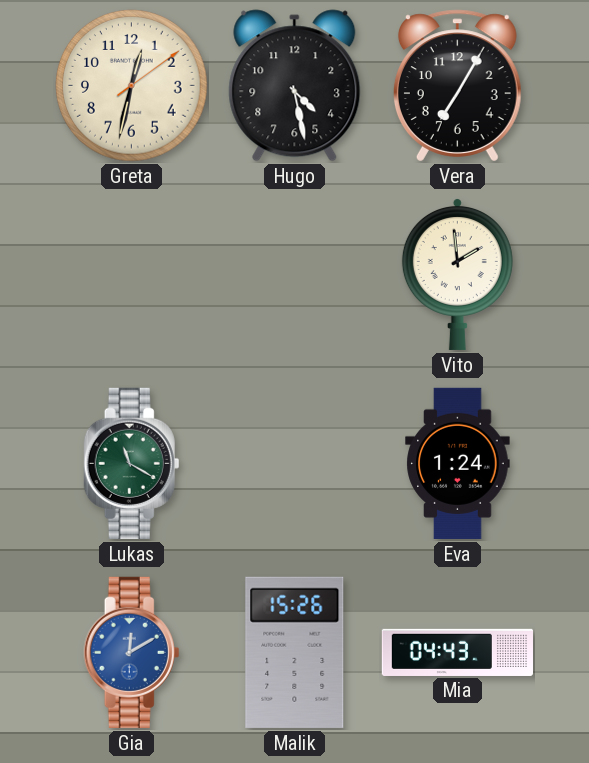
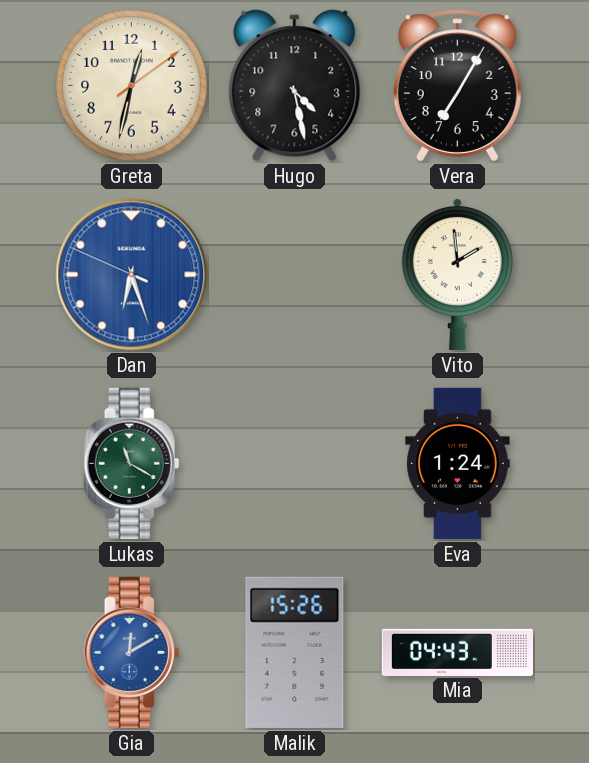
Dan: none -> 6:26 (132, 275)
